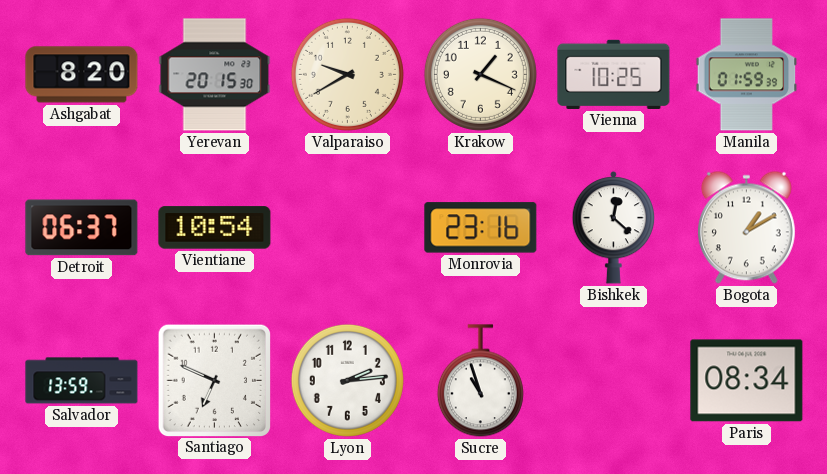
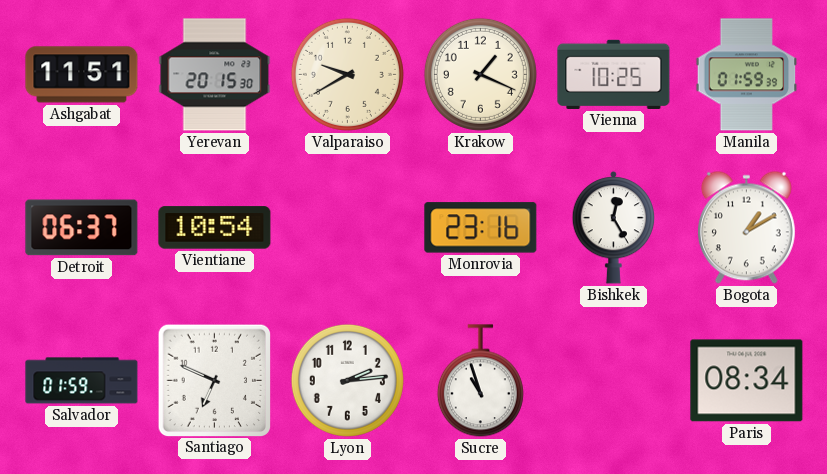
Ashgabat: 8:20 -> 11:51 (82, 75)
Bishkek: 12:22 -> 12:25 (614, 228)
Salvador: 13:59 -> 01:59 (82, 381)
